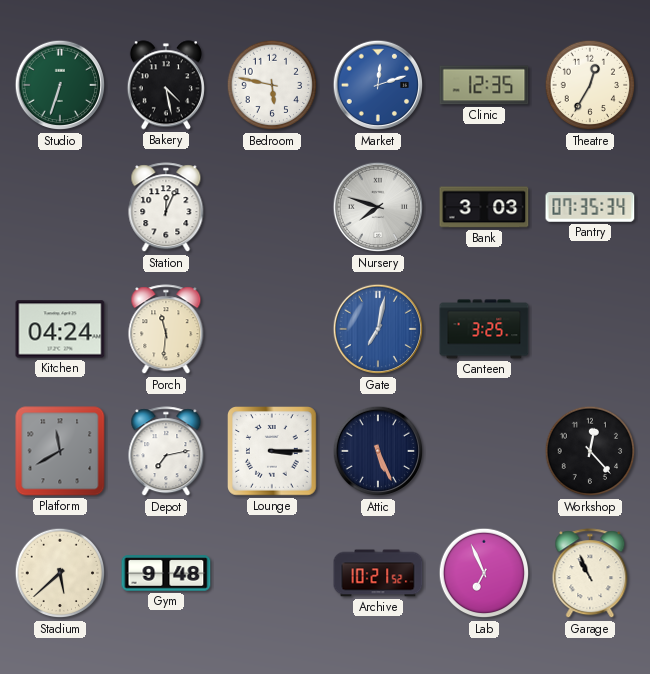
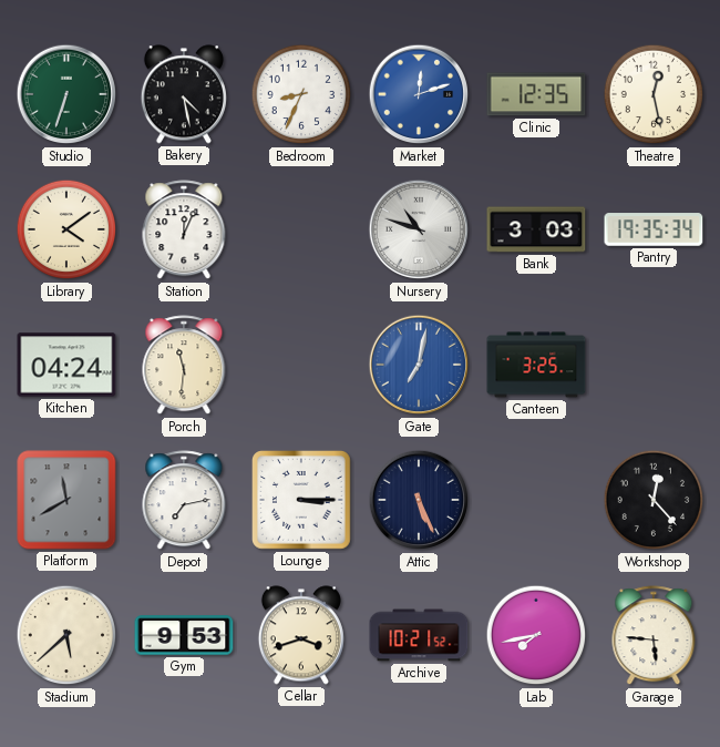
Bedroom: 5:47 -> 8:34 (301, 94)
Theatre: 12:35 -> 12:28 (654, 94)
Library: none -> 4:09 (66, 229)
Nursery: 7:48 -> 10:48 (419, 229)
Pantry: 07:35 -> 19:35 (654, 229)
Gym: 9:48 -> 9:53 (184, 635)
Cellar: none -> 3:42 (301, 635)
Lab: 6:56 -> 7:43 (536, 635)
Garage: 10:56 -> 5:46 (654, 636)
